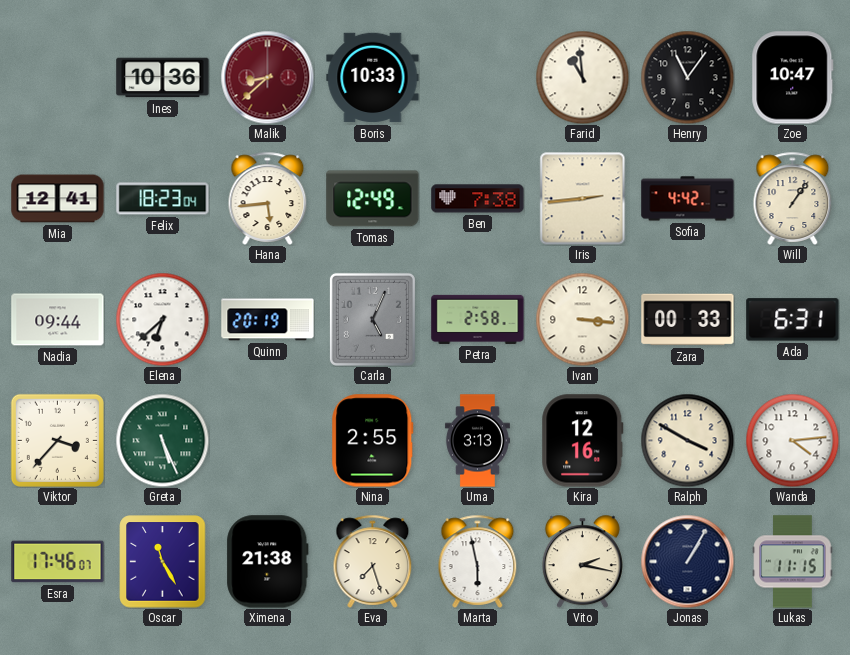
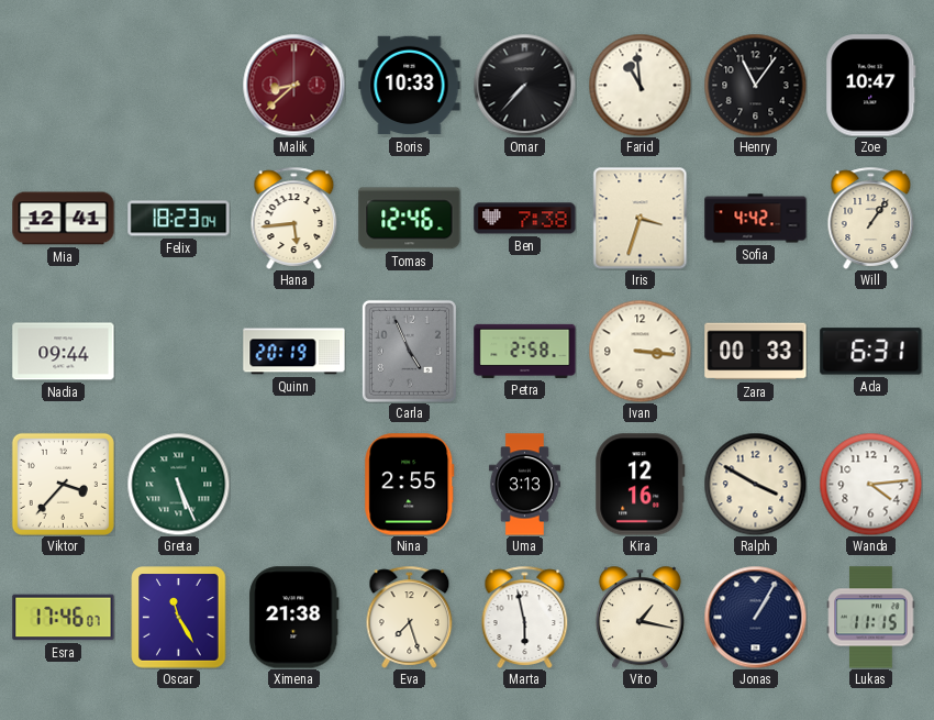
Ines: 10:36 -> none (163, 78)
Omar: none -> 7:37 (524, 85)
Tomas: 12:49 -> 12:46 (410, 219)
Iris: 2:44 -> 3:33 (641, 218)
Elena: 6:38 -> none (162, 319)
Carla: 5:04 -> 4:56 (409, 351)
Vito: 2:17 -> 1:17 (640, 617)
